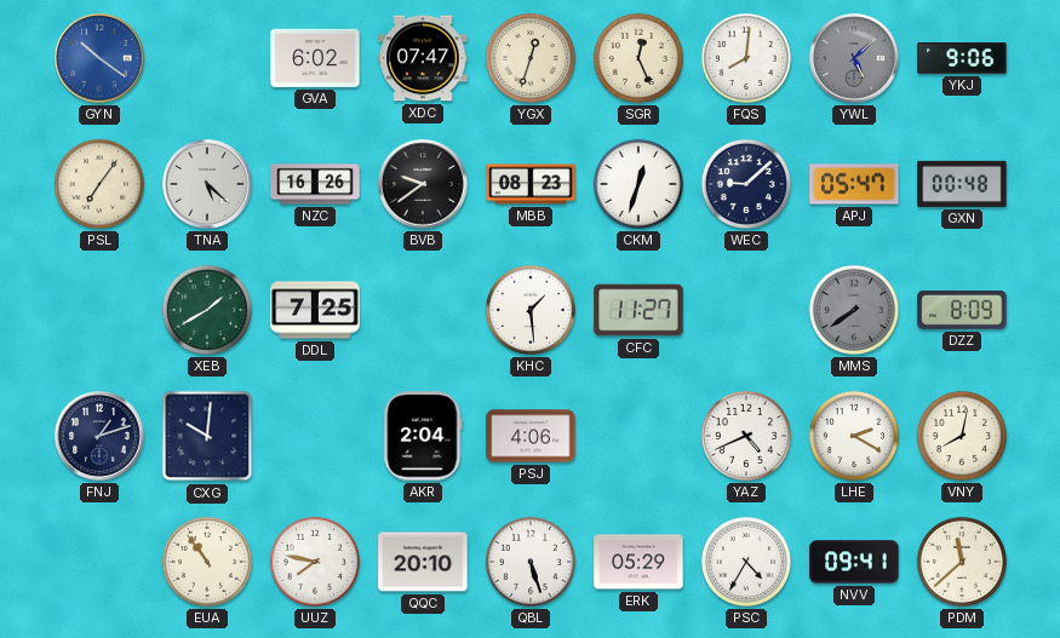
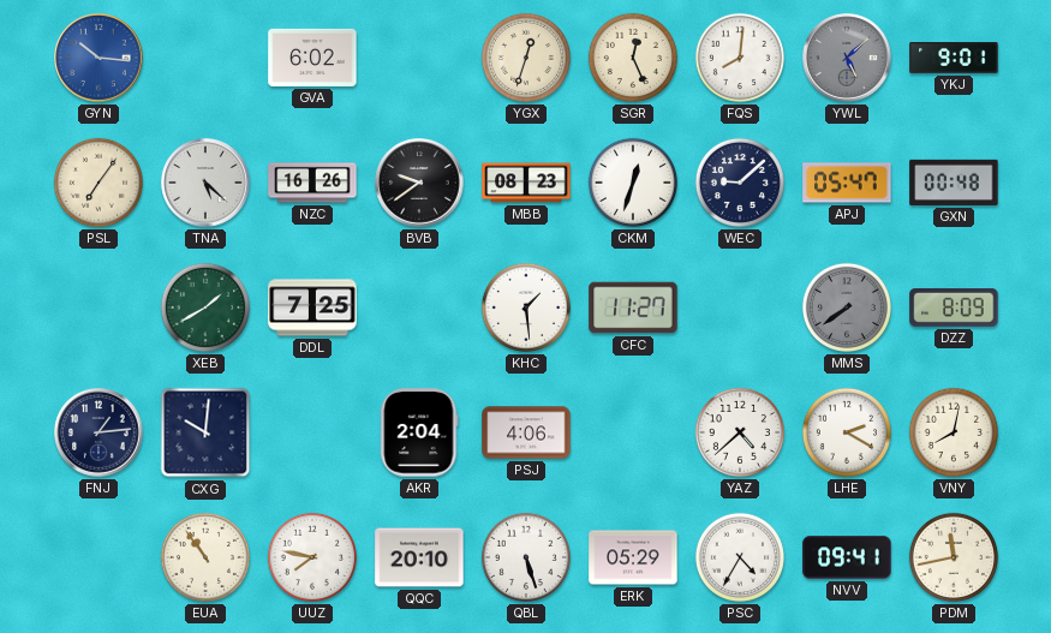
GYN: 10:21 -> 10:16 (98, 58)
XDC: 07:47 -> none (423, 58)
YKJ: 9:06 -> 9:01 (954, 58)
FNJ: 1:12 -> 1:14 (98, 432)
YAZ: 4:41 -> 4:38 (740, 432)
PDM: 11:38 -> 11:43 (954, 557)
